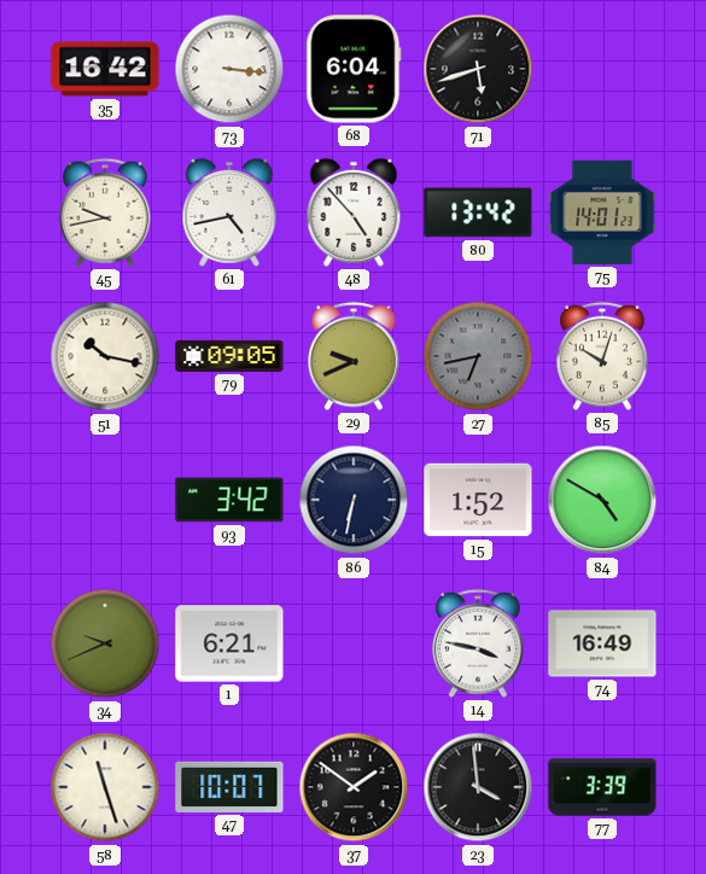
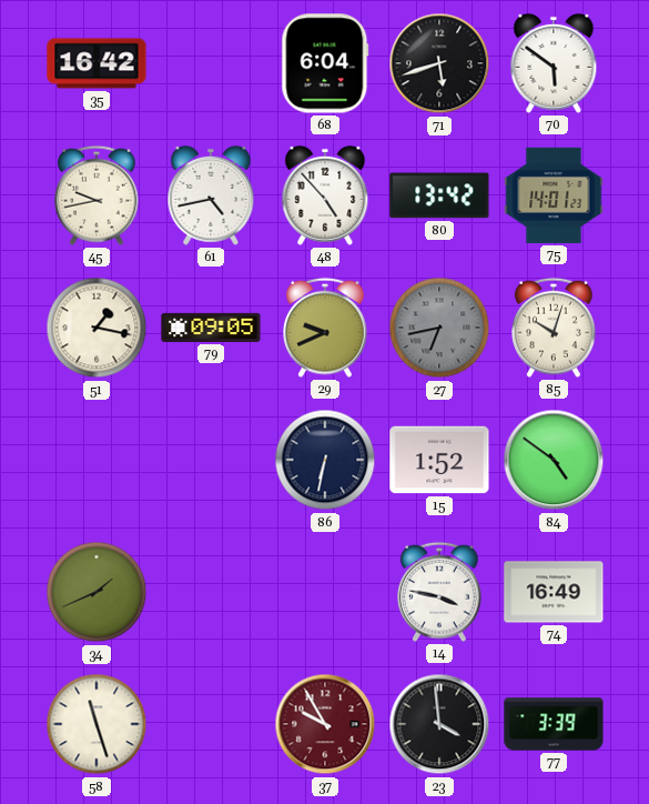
73: 3:16 -> none (229, 69)
70: none -> 5:51 (554, 63)
51: 10:17 -> 1:17 (97, 328)
93: 3:42 -> none (229, 500)
84: 4:50 -> 4:51 (554, 460)
34: 9:41 -> 1:41 (97, 592)
1: 6:21 -> none (229, 643)
47: 10:07 -> none (229, 787)
37: 1:51 -> 9:55 (325, 724)
37 dial: black -> burgundy (325, 724)
